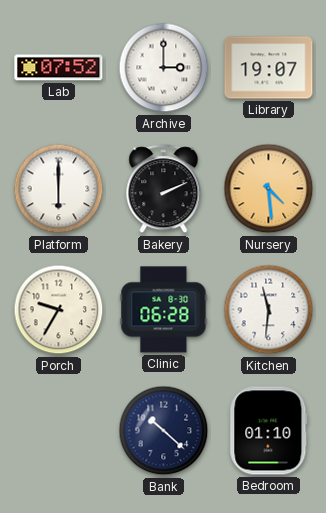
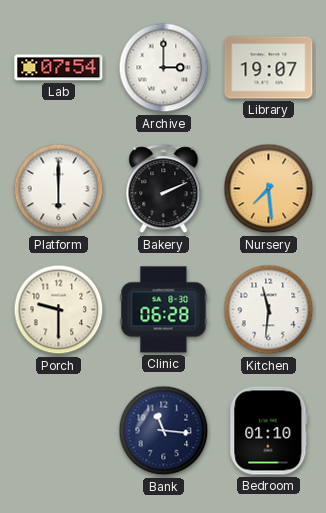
Lab: 07:52 -> 07:54 (59, 68)
Nursery: 4:29 -> 7:29 (269, 189)
Porch: 9:35 -> 9:30 (59, 310)
Bank: 10:22 -> 11:16 (164, 431)
